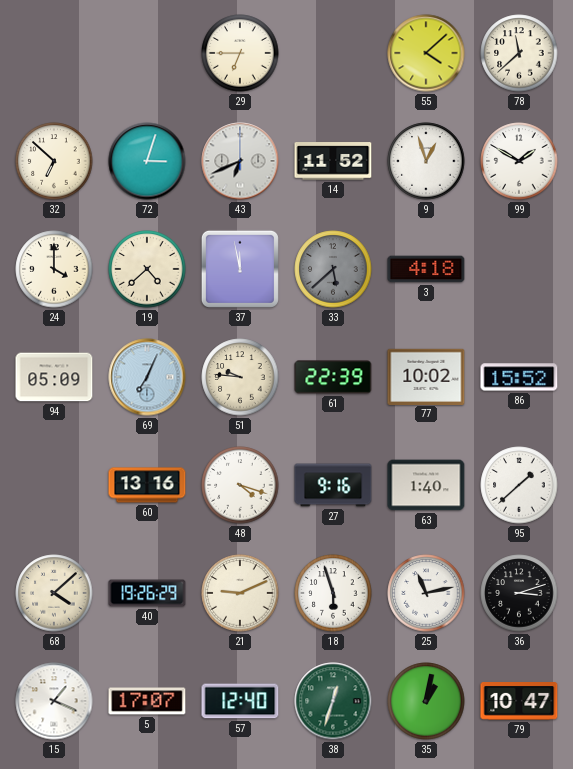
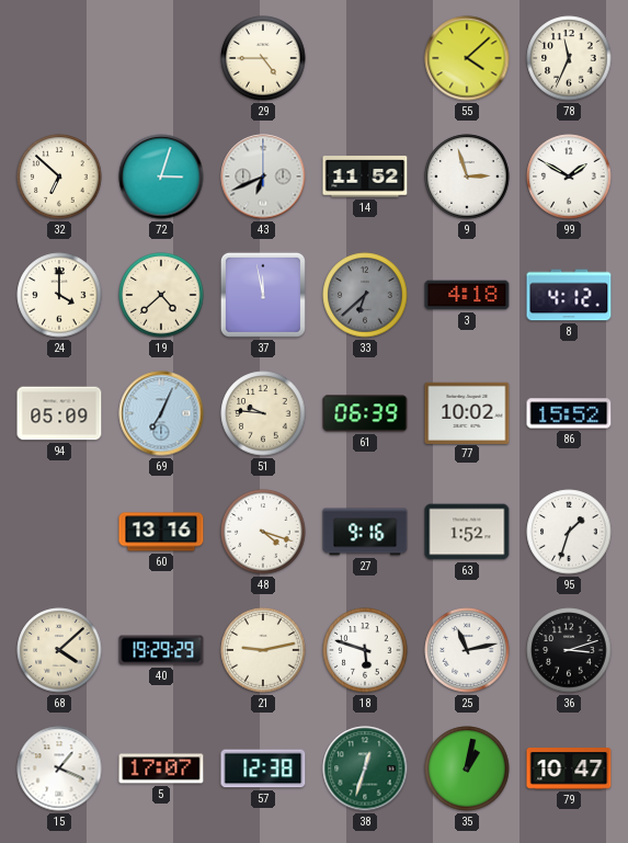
29: 6:45 -> 4:45 (263, 58)
78: 11:38 -> 11:34 (569, 58)
9: 12:57 -> 2:57 (467, 176)
33: 5:38 -> 6:38 (365, 295)
8: none -> 4:12 (569, 295)
61: 22:39 -> 06:39 (365, 413)
63: 1:40 -> 1:52 (467, 532)
95: 1:38 -> 1:33 (569, 532)
40: 19:26 -> 19:29 (161, 650)
21: 9:11 -> 9:13 (263, 650)
18: 5:57 -> 5:48 (365, 650)
57: 12:40 -> 12:38 (263, 768)
